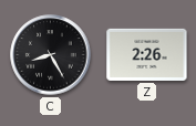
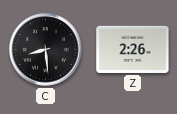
C: 8:25 -> 8:29 (46, 50)
